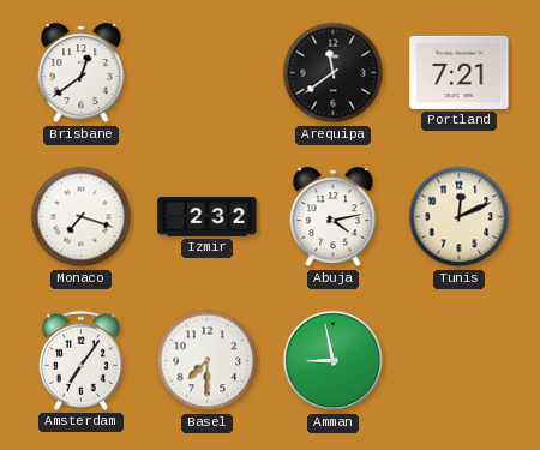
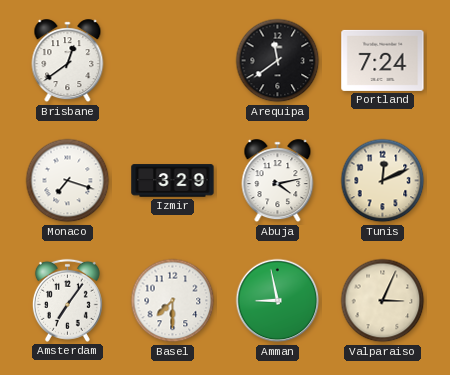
Portland: 7:21 -> 7:24 (383, 60)
Izmir: 2:32 -> 3:29 (173, 181)
Valparaiso: none -> 3:04 (383, 301)
